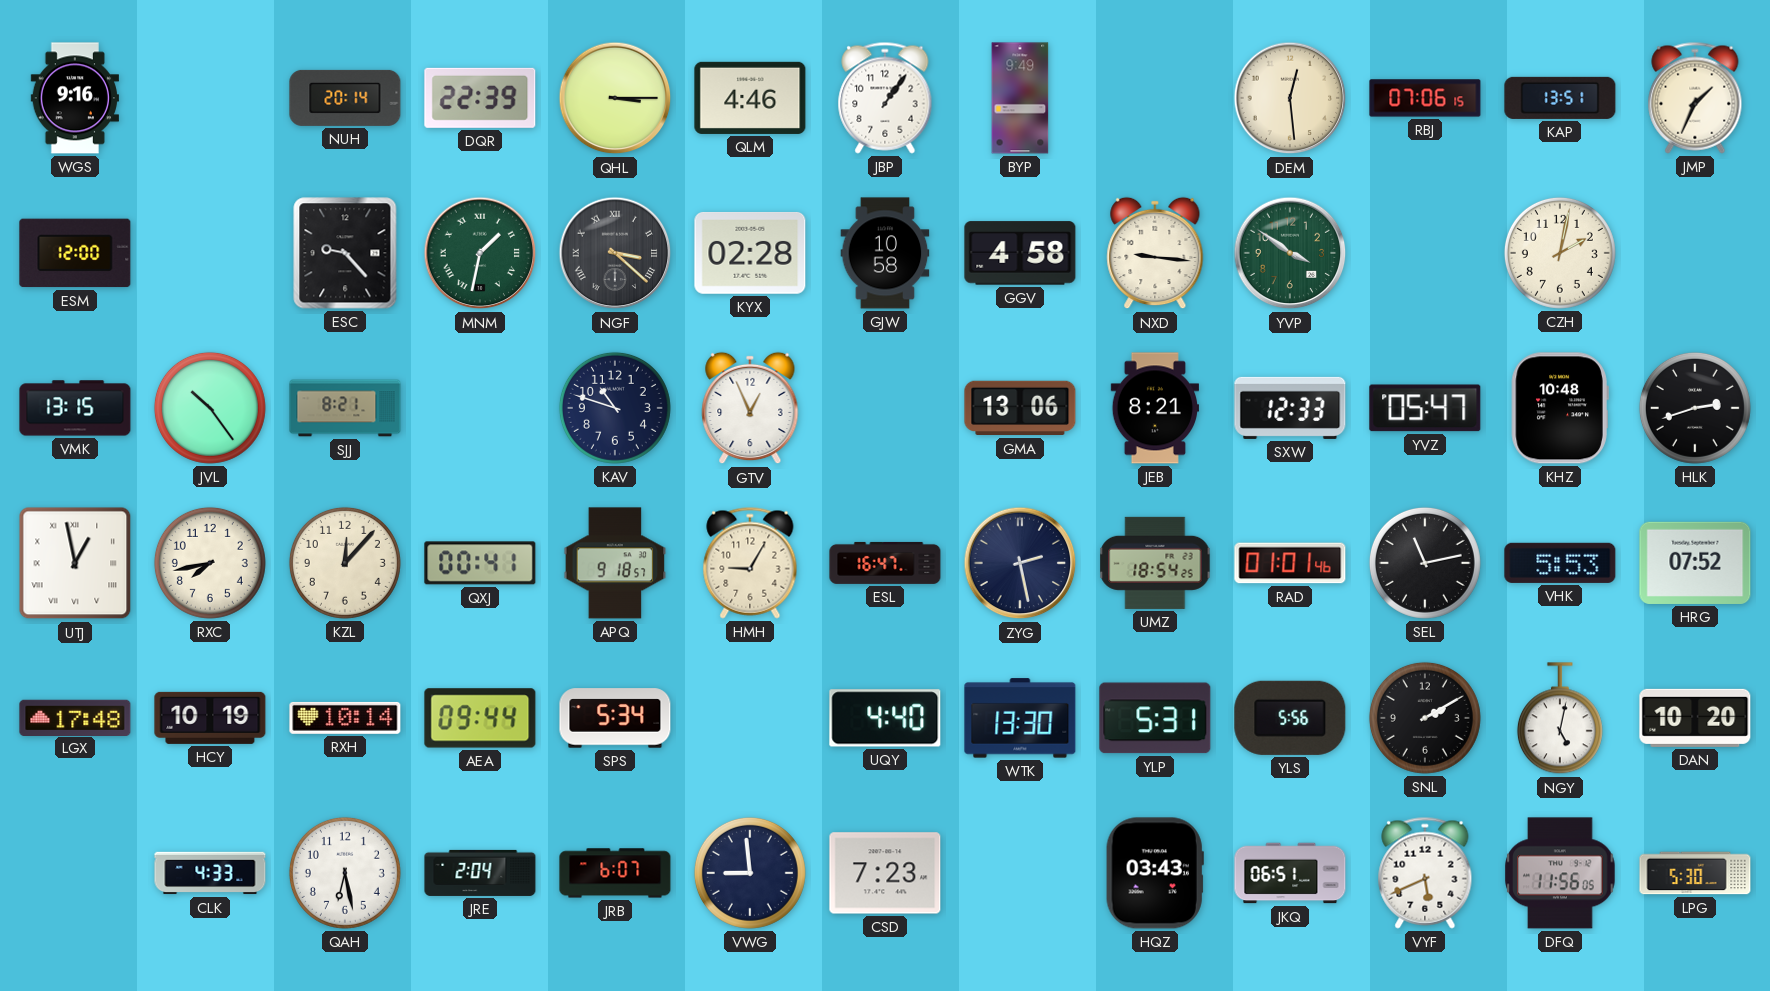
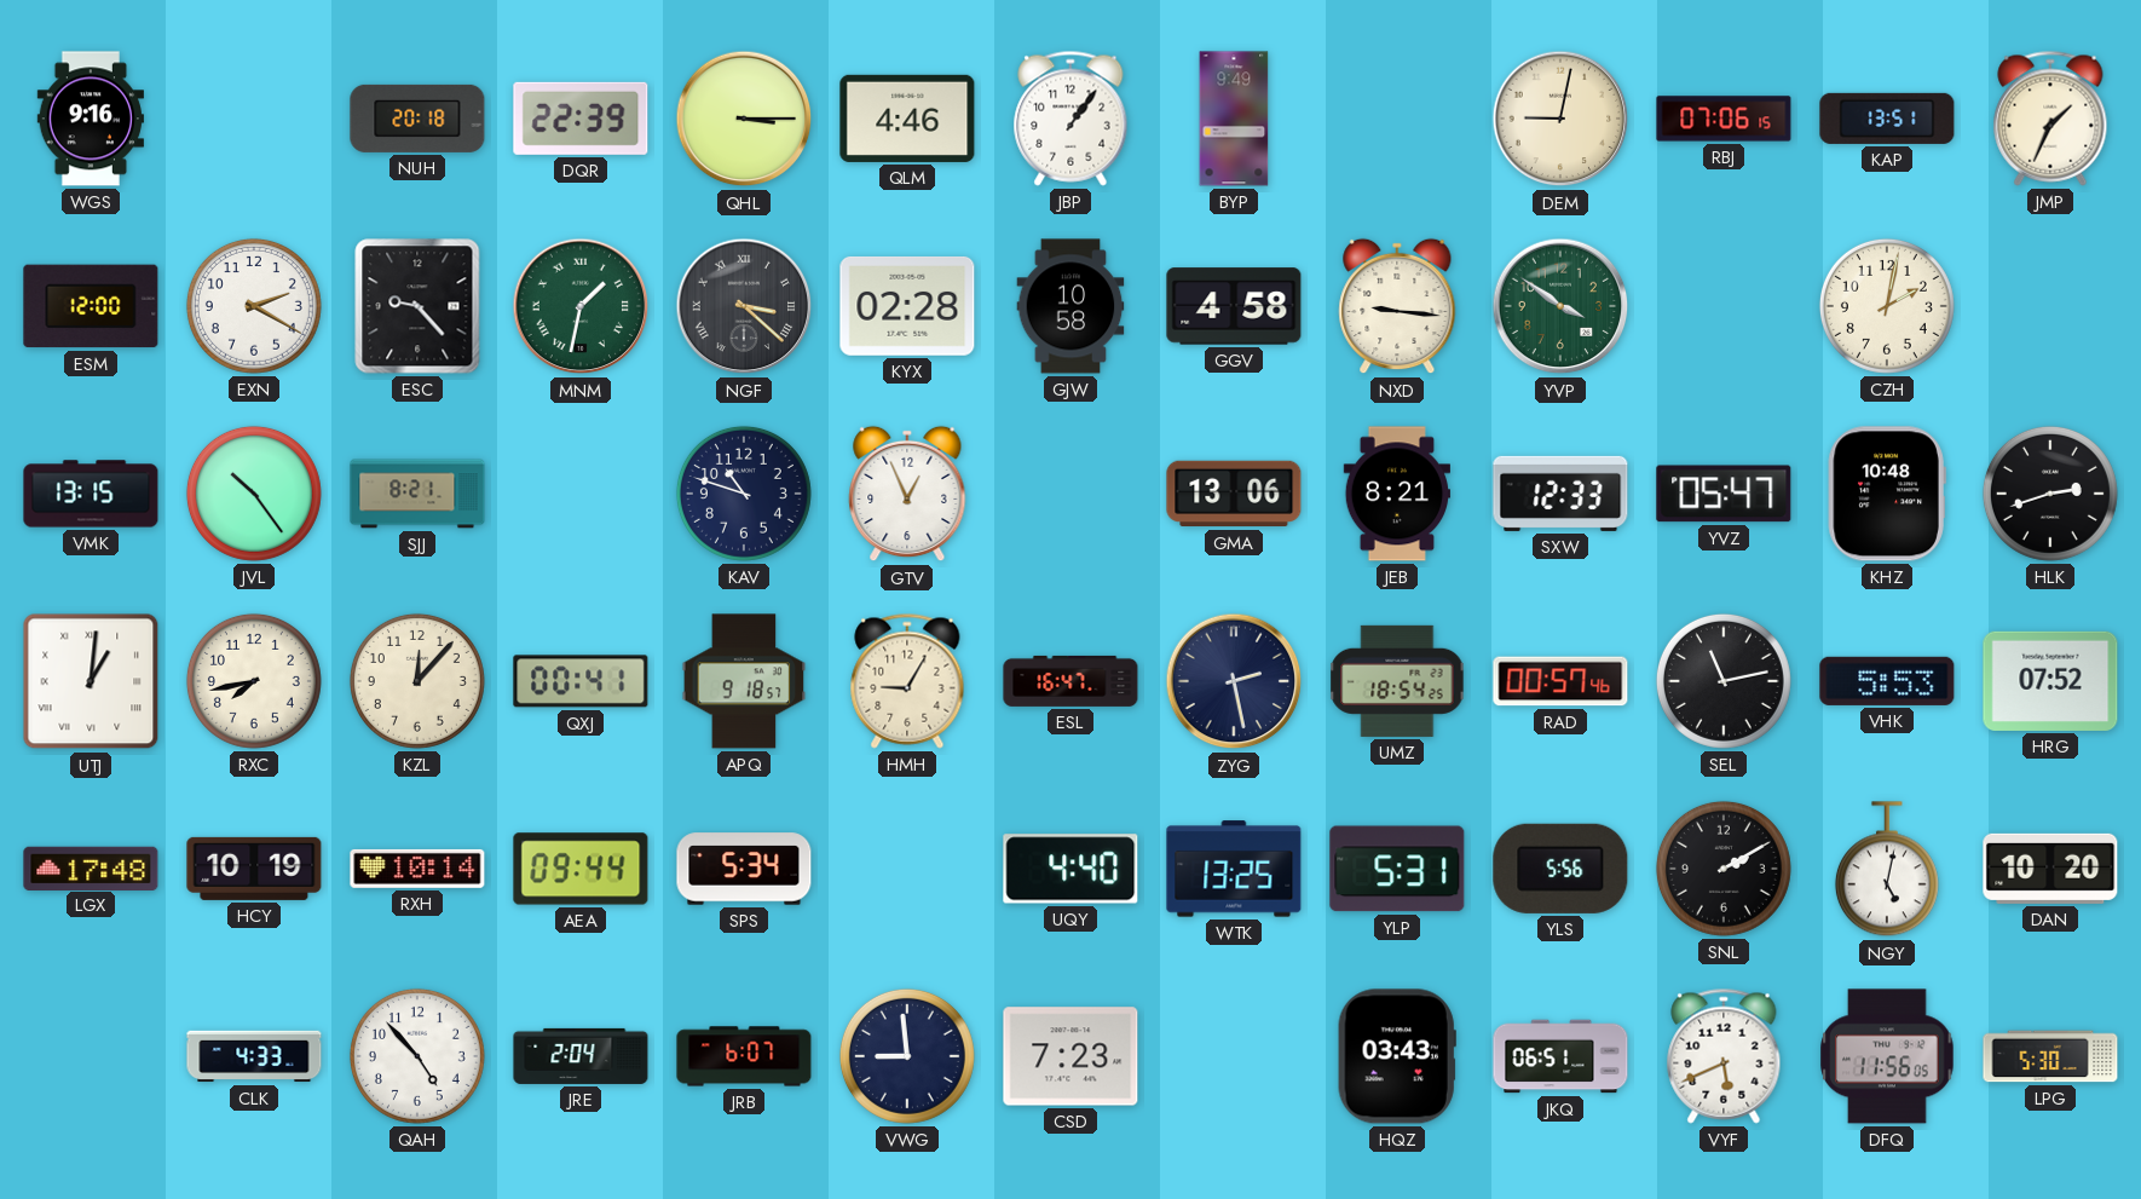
NUH: 20:14 -> 20:18 (417, 119)
DEM: 12:29 -> 9:02 (1560, 119)
EXN: none -> 2:20 (254, 306)
UTJ: 12:58 -> 1:01 (91, 681)
RAD: 01:01 -> 00:57 (1560, 681)
WTK: 13:30 -> 13:25 (1234, 869)
QAH: 6:28 -> 4:53 (417, 1056)
